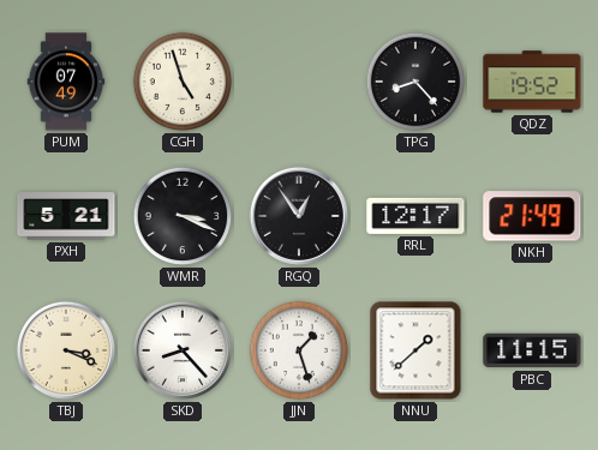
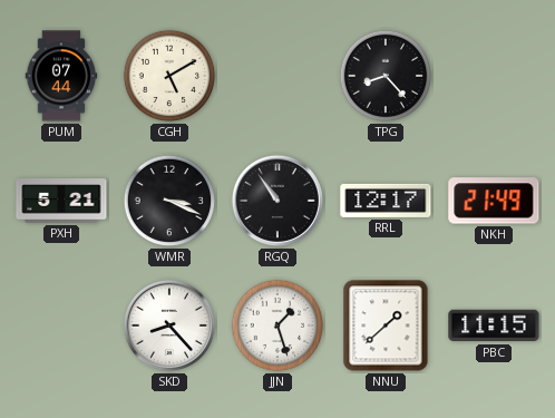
PUM: 07:49 -> 07:44 (61, 76)
CGH: 4:57 -> 5:10 (169, 76)
QDZ: 19:52 -> none (532, 82)
RGQ: 12:54 -> 10:54 (277, 201)
TBJ: 3:19 -> none (66, 350)
